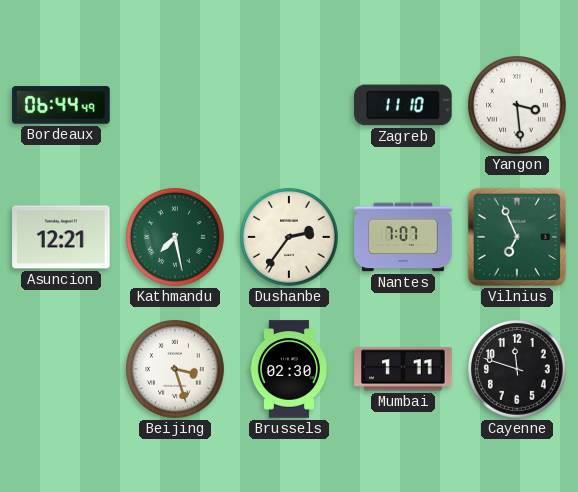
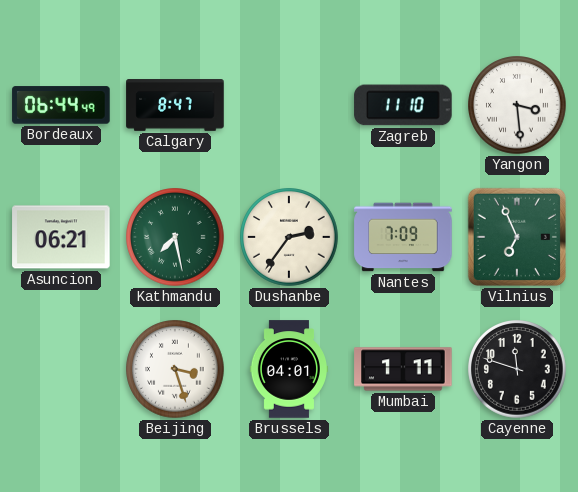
Calgary: none -> 8:47 (175, 105)
Asuncion: 12:21 -> 06:21 (61, 237)
Nantes: 7:07 -> 7:09 (403, 237)
Brussels: 02:30 -> 04:01 (288, 369)
